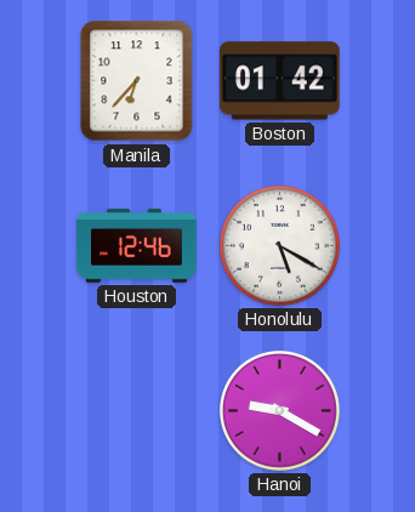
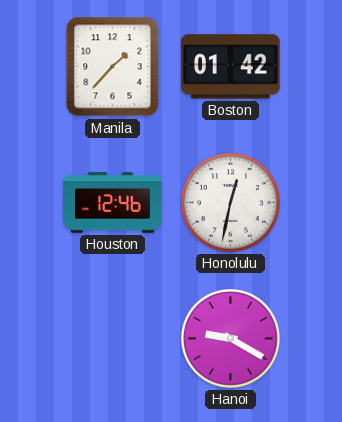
Manila: 6:37 -> 1:37 (113, 67)
Honolulu: 5:20 -> 12:32 (230, 202)
